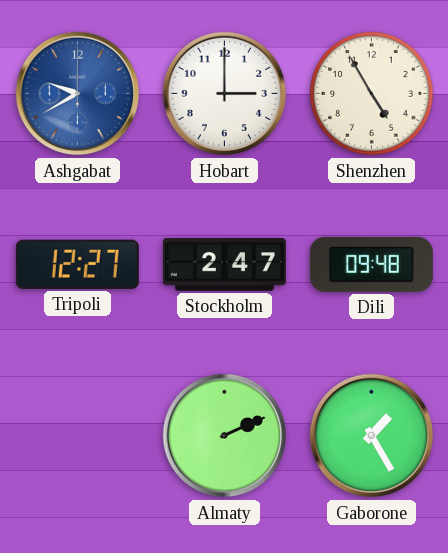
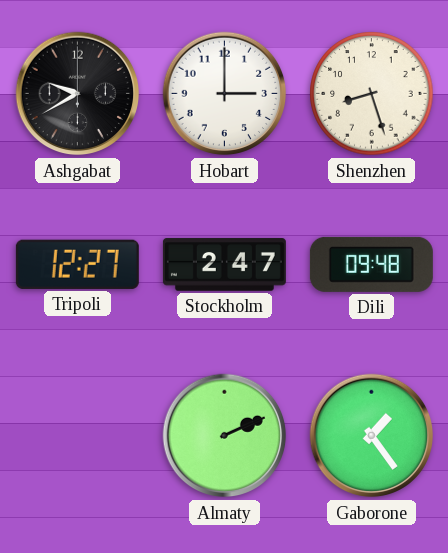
Ashgabat dial: blue -> black (78, 94)
Shenzhen: 4:55 -> 8:27 (372, 94)
Gaborone: 1:25 -> 1:24 (372, 436)
